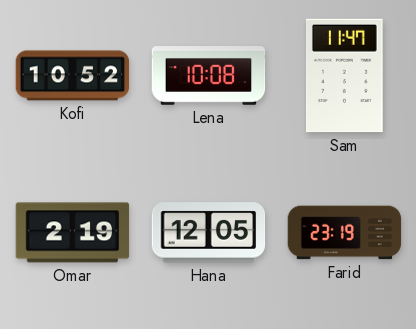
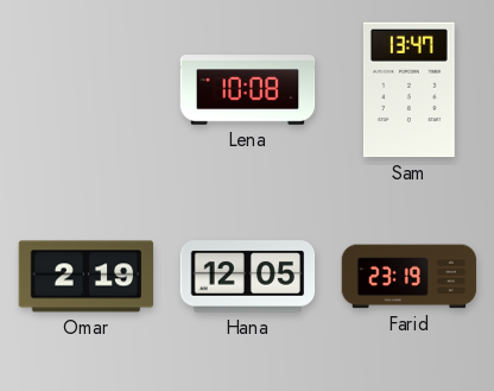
Kofi: 10:52 -> none (73, 76)
Sam: 11:47 -> 13:47 (410, 90)
